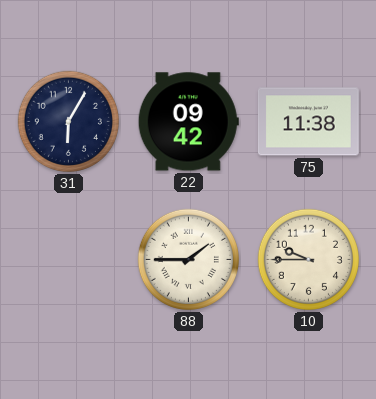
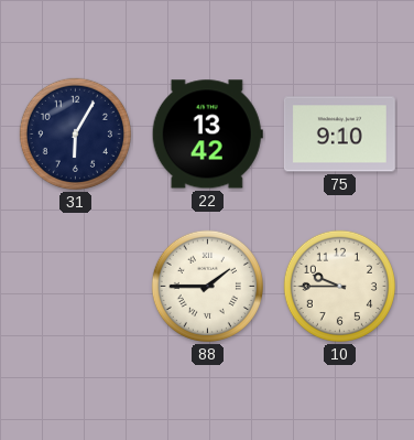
22: 09:42 -> 13:42 (207, 135)
75: 11:38 -> 9:10 (339, 135)
